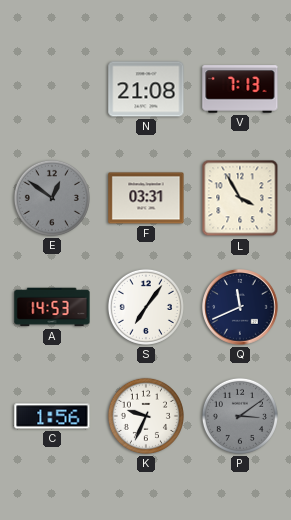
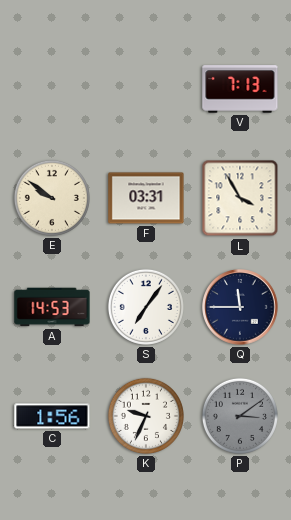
N: 21:08 -> none (146, 89)
E: 12:51 -> 9:51 (52, 198)
E dial: grey -> cream (52, 198)
Q: 11:41 -> 11:45 (240, 307)
